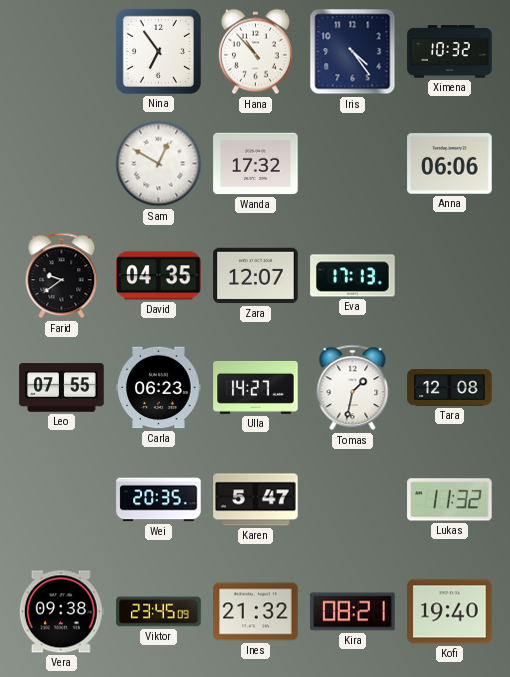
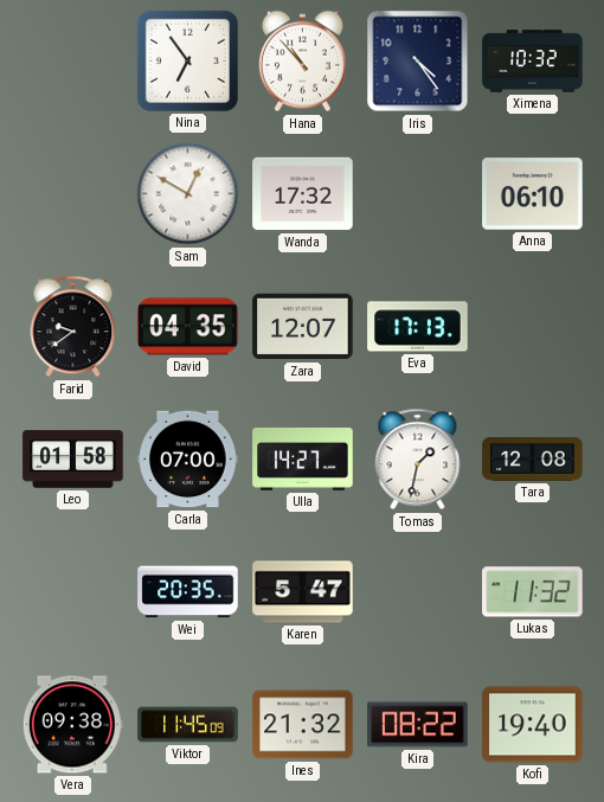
Anna: 06:06 -> 06:10 (533, 194)
Leo: 07:55 -> 01:58 (73, 460)
Carla: 06:23 -> 07:00 (188, 460)
Viktor: 23:45 -> 11:45 (188, 725)
Kira: 08:21 -> 08:22 (418, 725)
